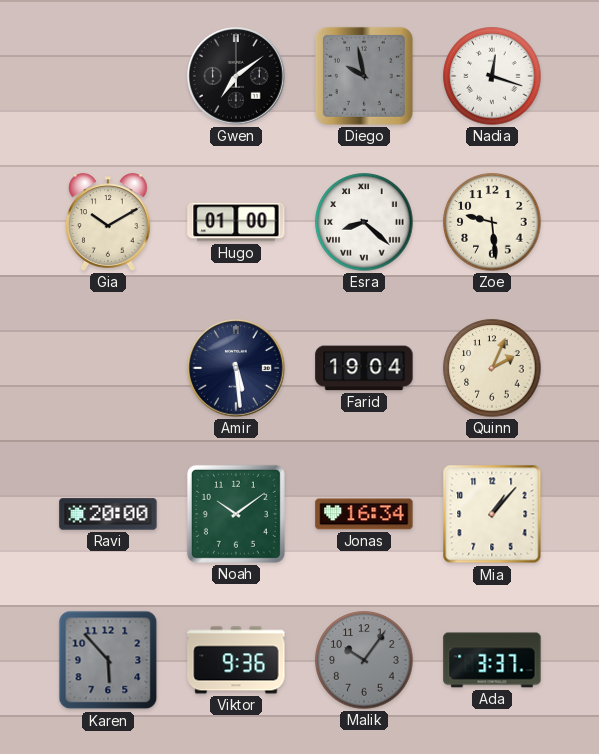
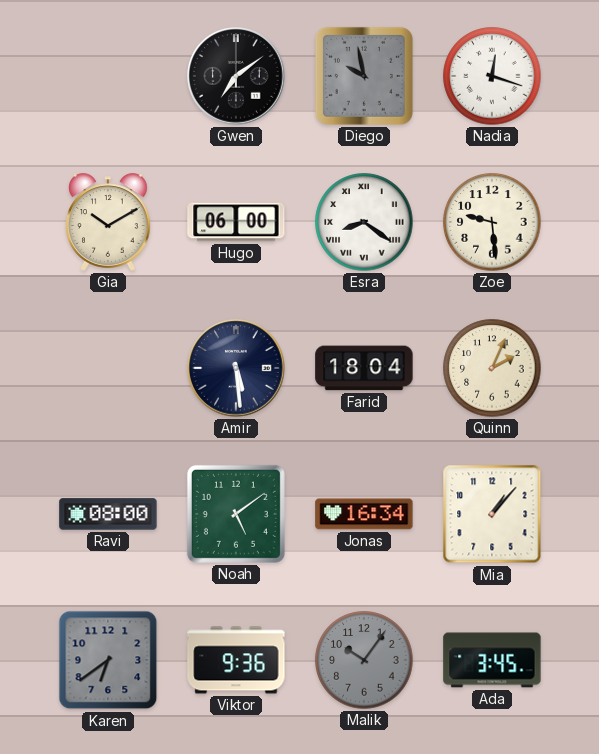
Hugo: 01:00 -> 06:00 (236, 222)
Esra: 8:22 -> 8:21 (364, 222)
Farid: 19:04 -> 18:04 (364, 368)
Ravi: 20:00 -> 08:00 (108, 514)
Noah: 10:09 -> 5:09 (236, 514)
Karen: 5:53 -> 6:39 (108, 660)
Ada: 3:37 -> 3:45 (492, 660)
